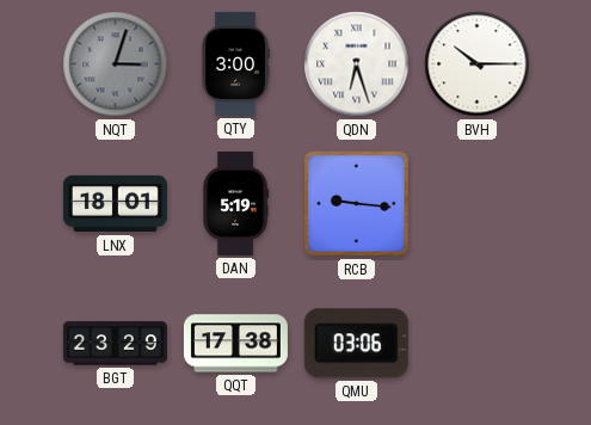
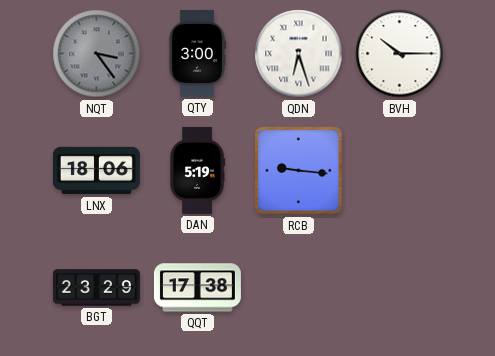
NQT: 3:03 -> 3:24 (97, 54)
LNX: 18:01 -> 18:06 (96, 171)
QMU: 03:06 -> none (356, 344)
